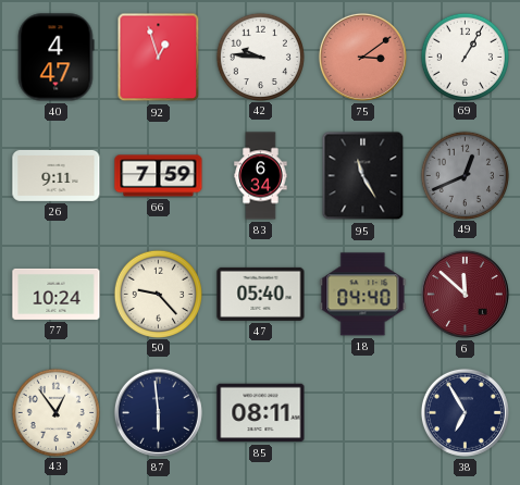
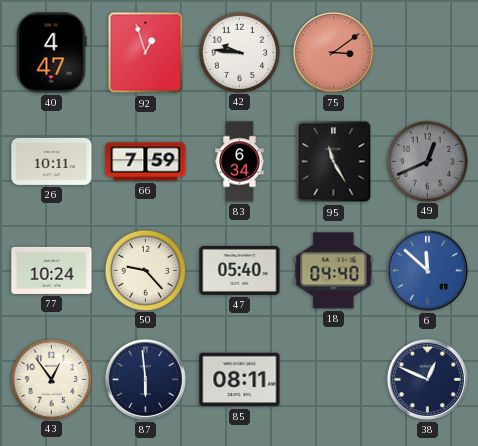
69: 1:05 -> none (465, 57)
26: 9:11 -> 10:11 (52, 161)
6 dial: burgundy -> blue (427, 270)
38: 6:55 -> 12:49 (427, 379)
